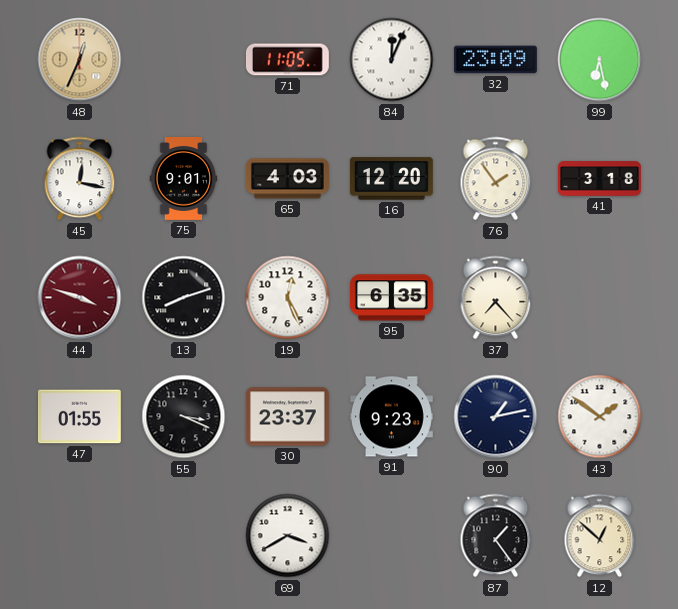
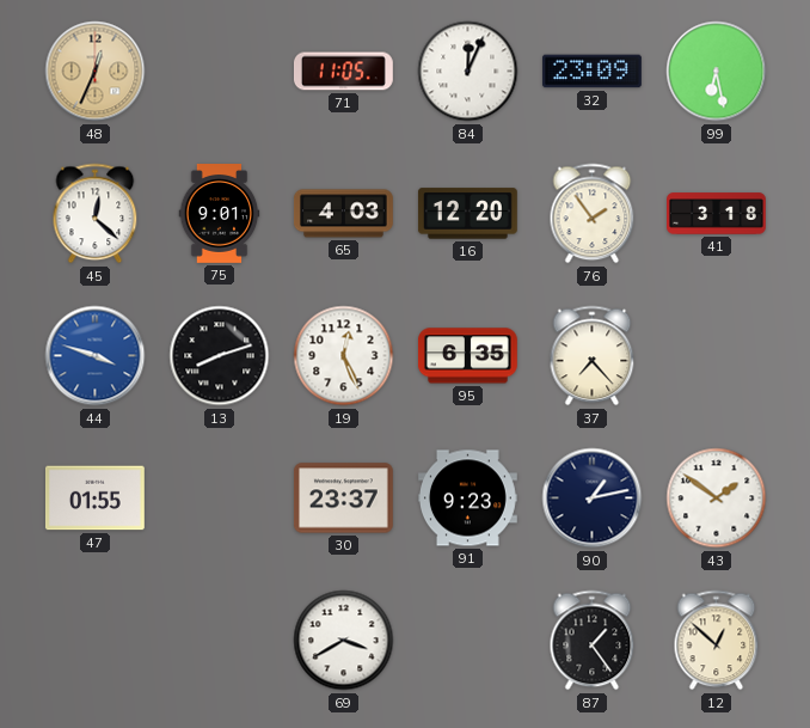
45: 12:17 -> 12:22 (96, 214)
44 dial: burgundy -> blue (96, 356)
55: 3:19 -> none (184, 417)
